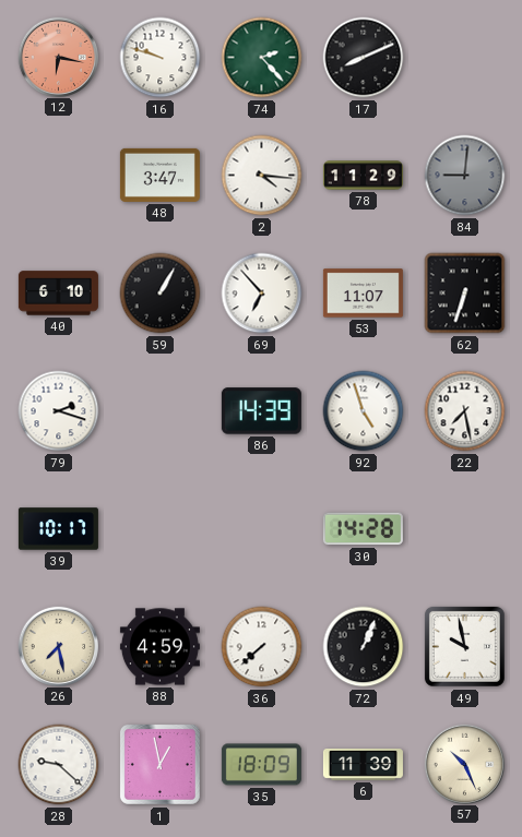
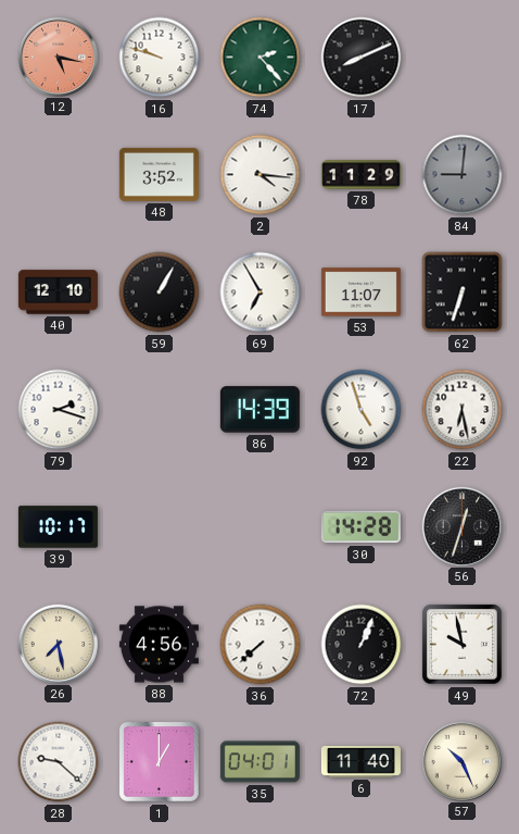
12: 6:17 -> 5:17 (58, 57)
48: 3:47 -> 3:52 (159, 174)
40: 6:10 -> 12:10 (58, 292)
69: 6:53 -> 6:55 (261, 292)
22: 7:28 -> 6:28 (463, 410)
56: none -> 12:33 (461, 526)
88: 4:59 -> 4:56 (159, 645)
1: 12:58 -> 1:00 (159, 761)
35: 18:09 -> 04:01 (259, 762)
6: 11:39 -> 11:40 (360, 761)
